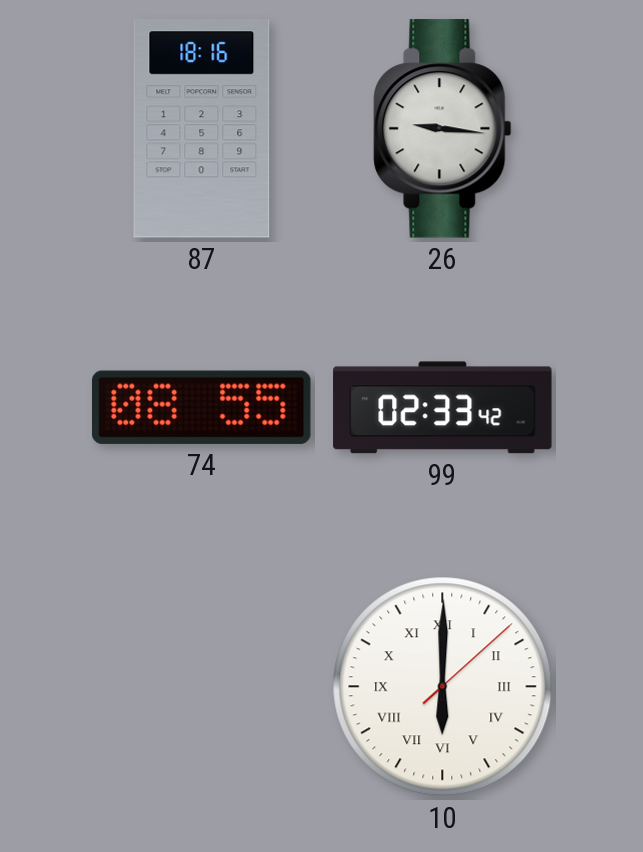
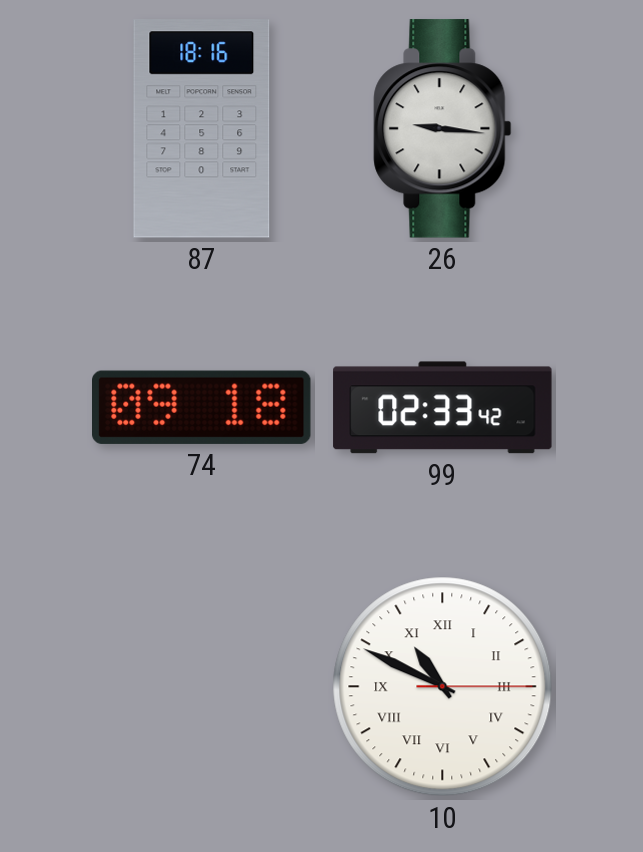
74: 08:55 -> 09:18 (202, 407)
10: 6:00 -> 10:49 (443, 687)
